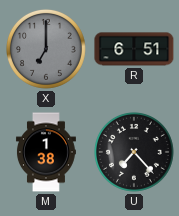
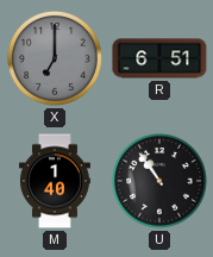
M: 1:38 -> 1:40 (55, 181)
U: 7:23 -> 10:54 (159, 181)
